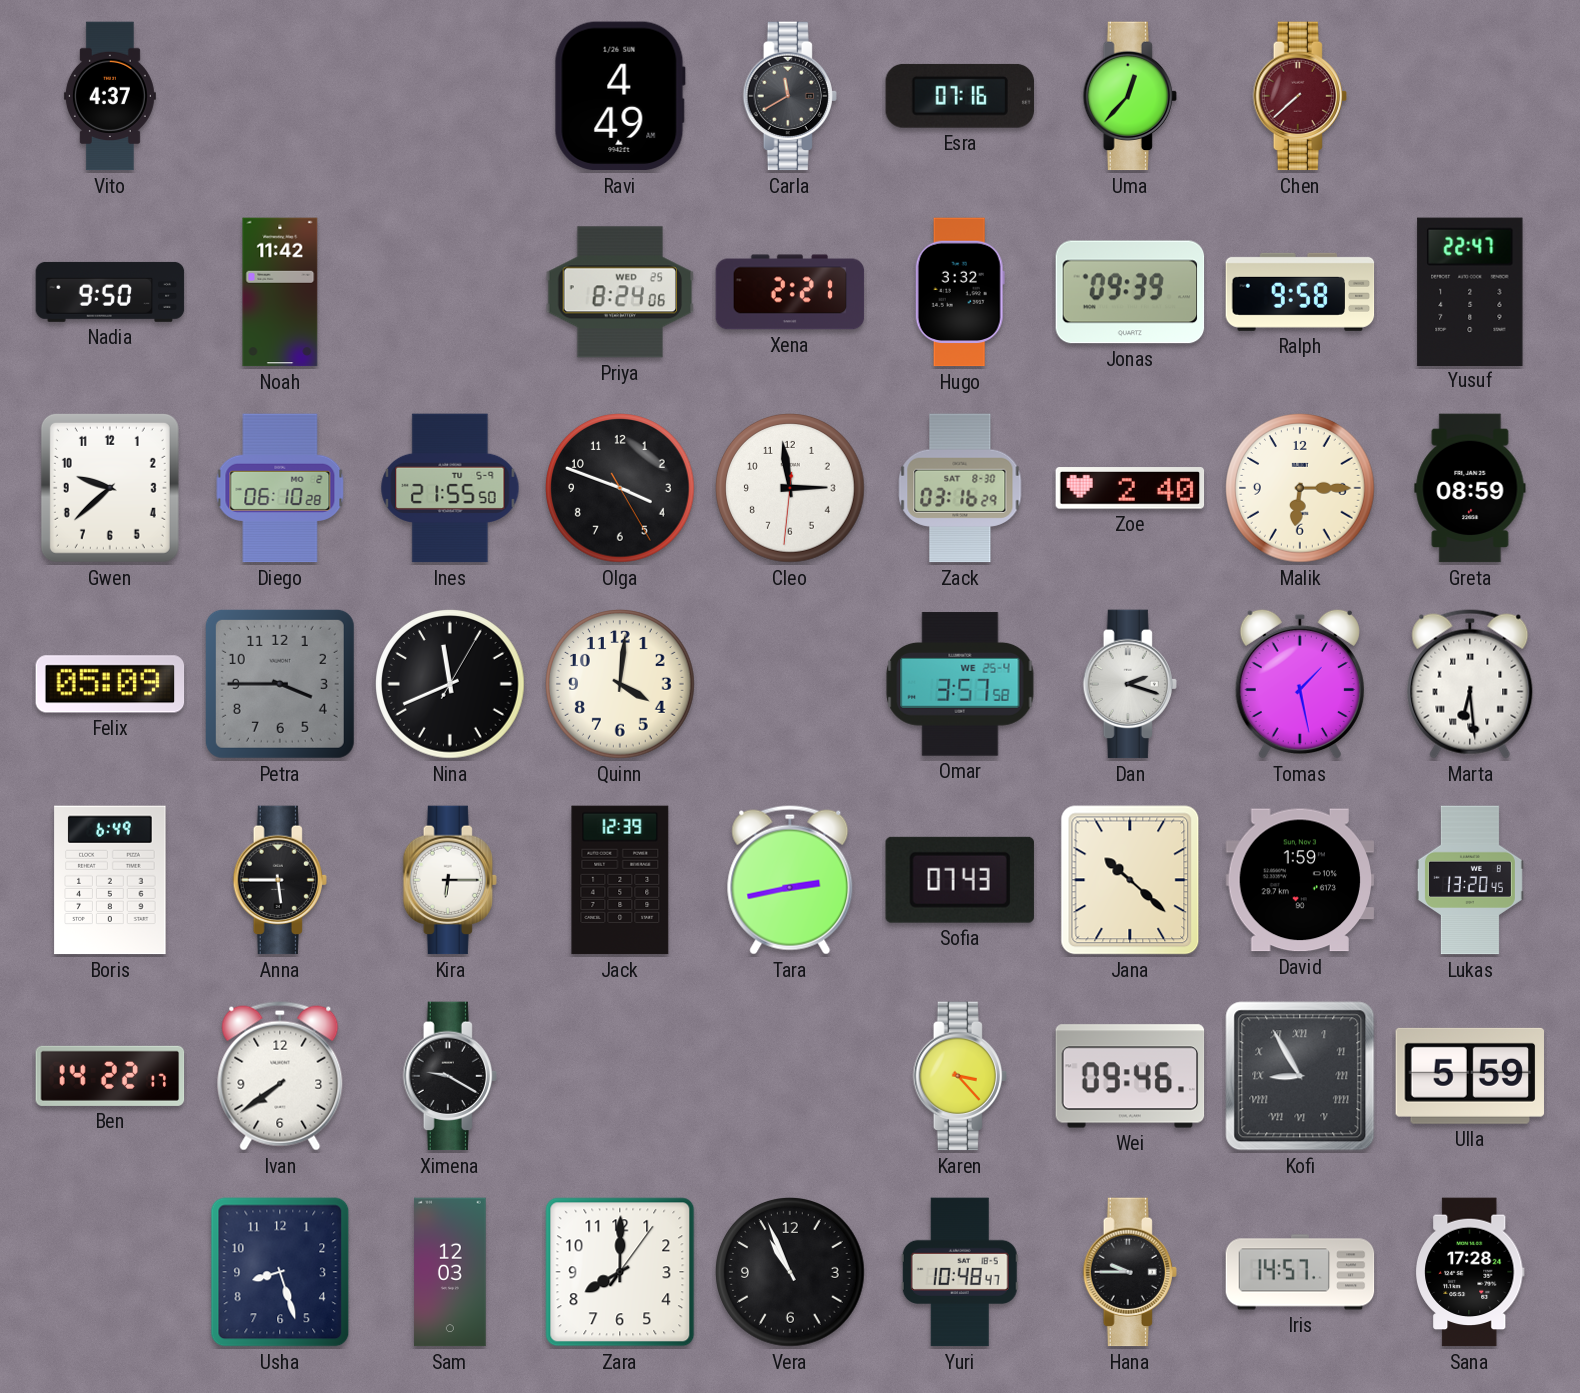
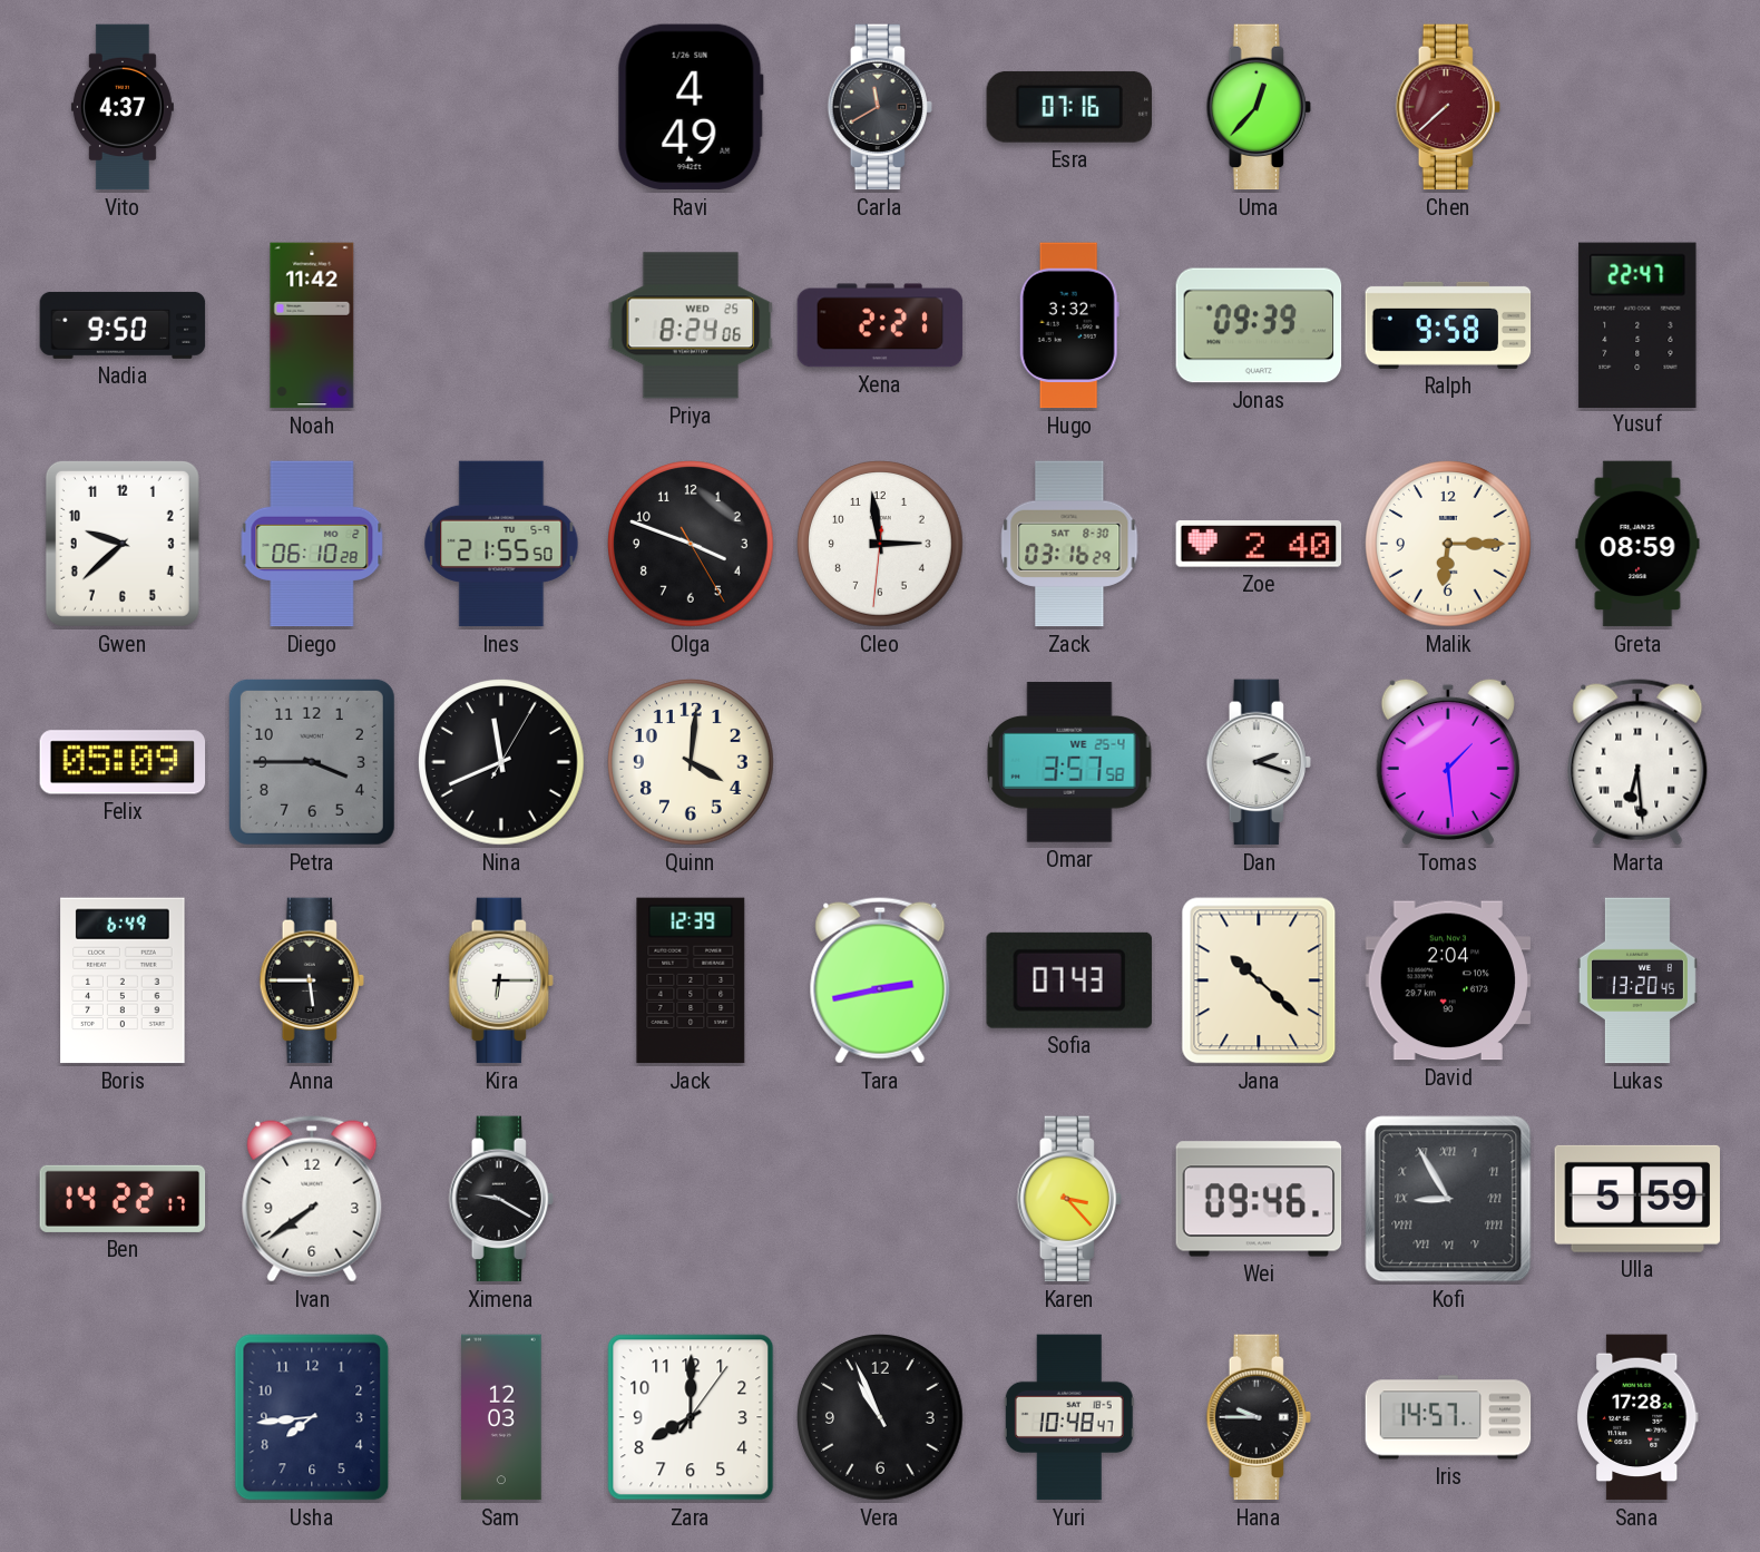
Tomas: 1:28 -> 1:29 (1448, 762)
David: 1:59 -> 2:04 (1448, 980)
Usha: 8:27 -> 7:44 (312, 1417)
